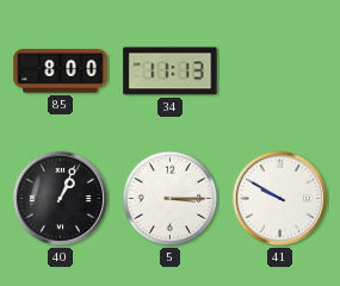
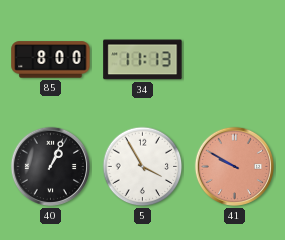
5: 3:15 -> 3:55 (143, 167)
41 dial: white -> salmon (234, 166)
